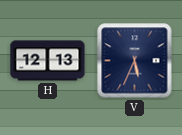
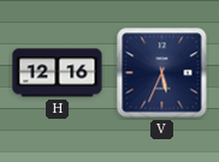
H: 12:13 -> 12:16 (58, 73)
